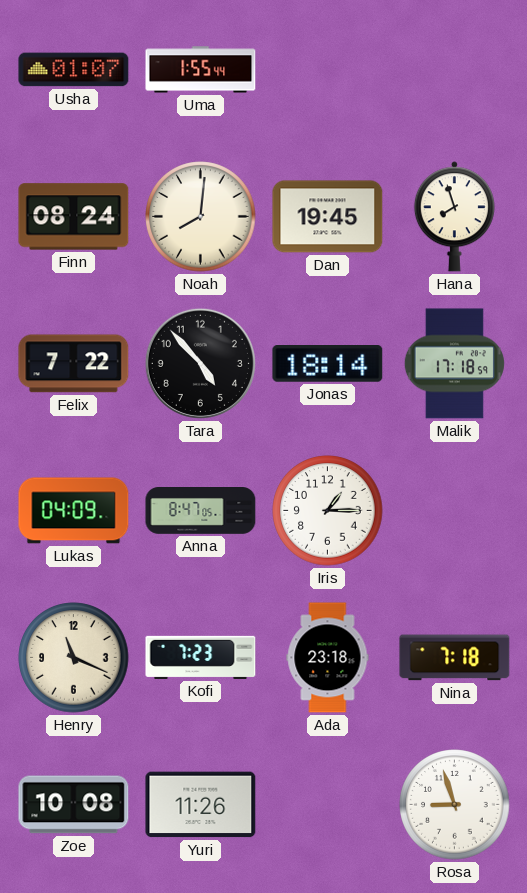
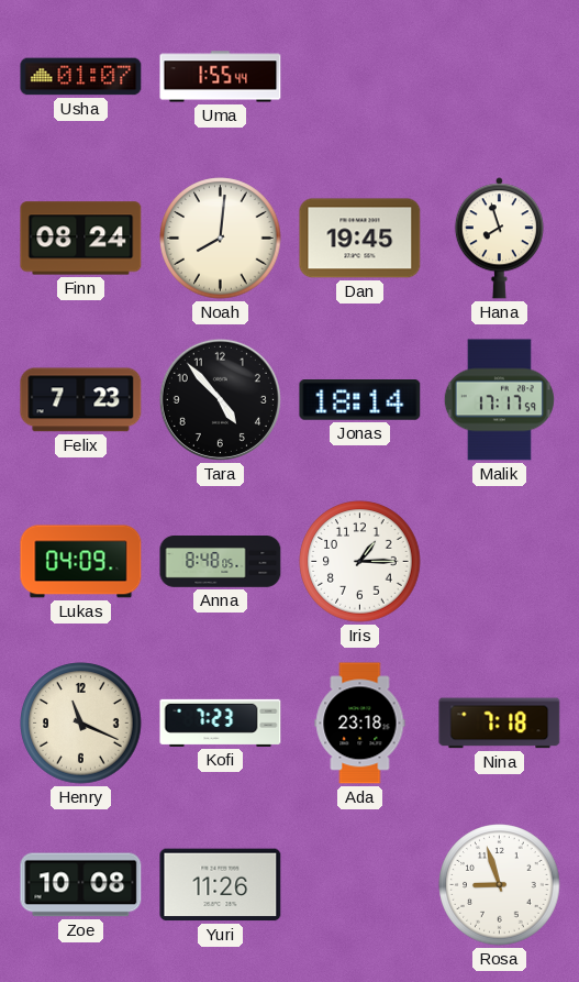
Felix: 7:22 -> 7:23 (81, 400)
Malik: 17:18 -> 17:17 (499, 400)
Anna: 8:47 -> 8:48 (221, 562)
